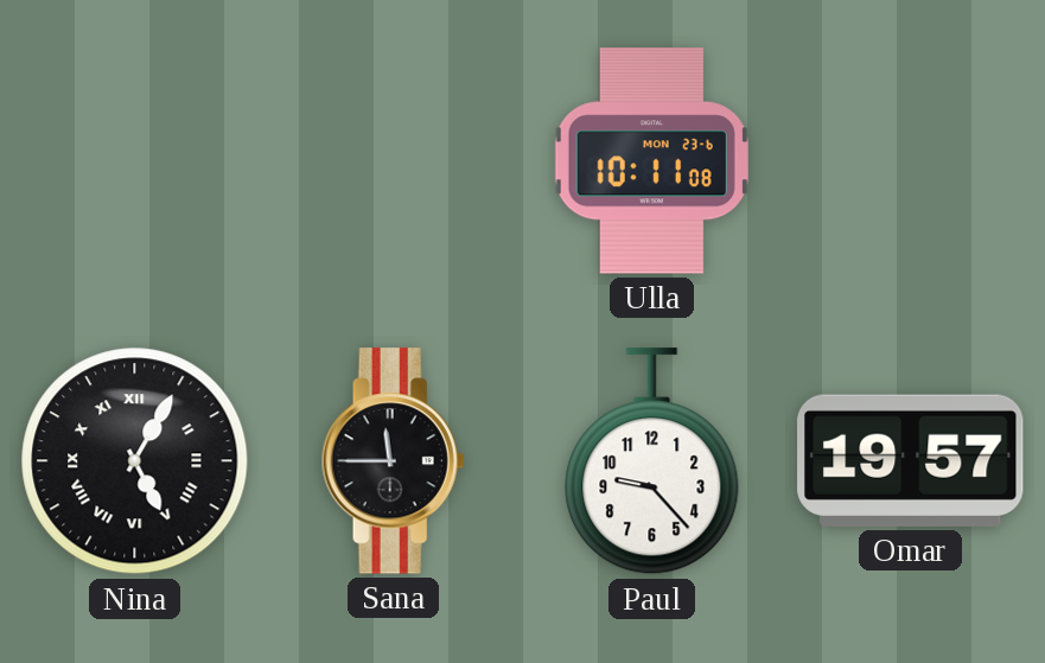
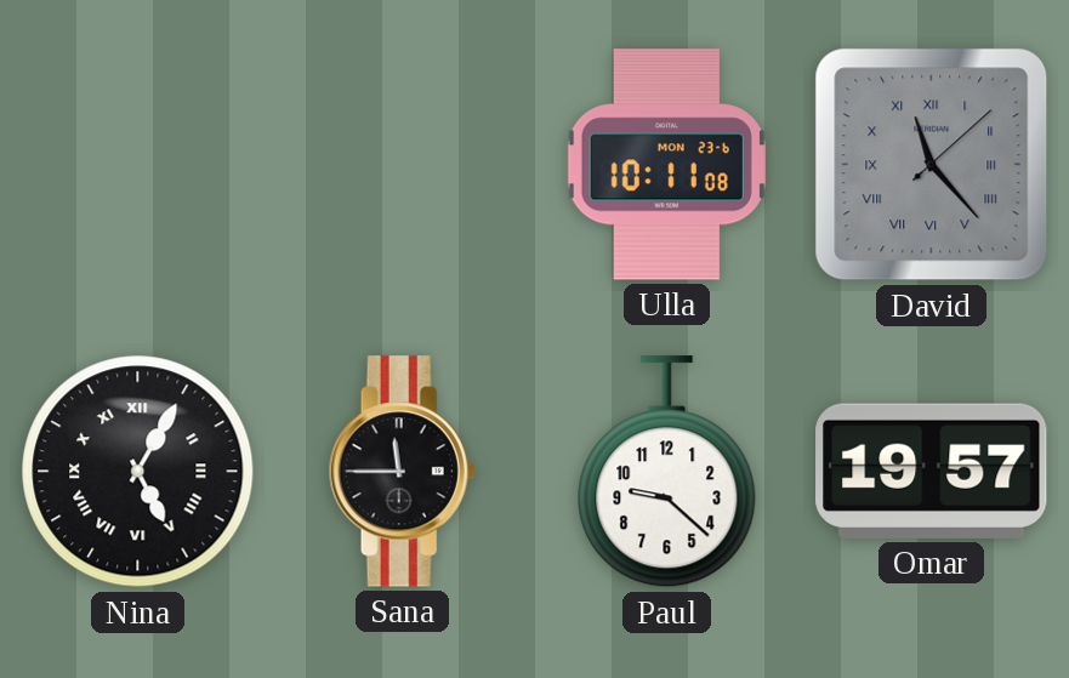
David: none -> 11:23 (932, 165)
Paul: 9:23 -> 9:22 (667, 472)
